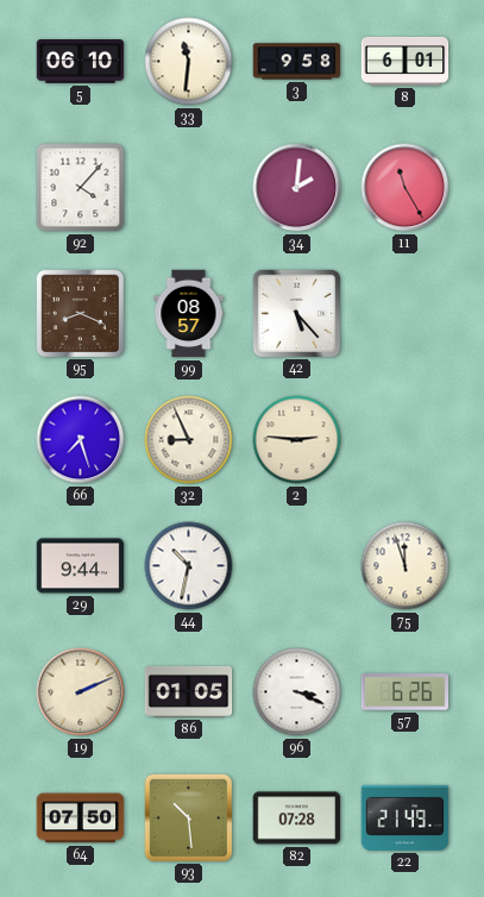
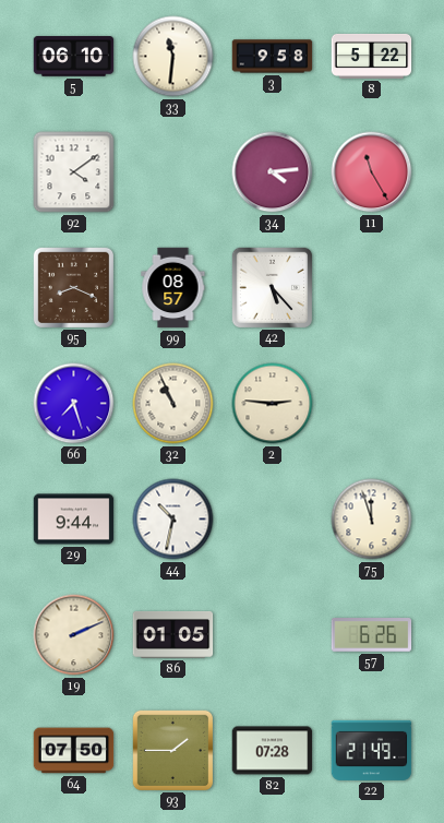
8: 6:01 -> 5:22 (372, 56)
92: 4:07 -> 4:09 (74, 172)
34: 2:01 -> 4:14 (273, 172)
32: 8:56 -> 10:56 (173, 404)
96: 3:19 -> none (297, 692)
93: 10:29 -> 1:45 (172, 750)
